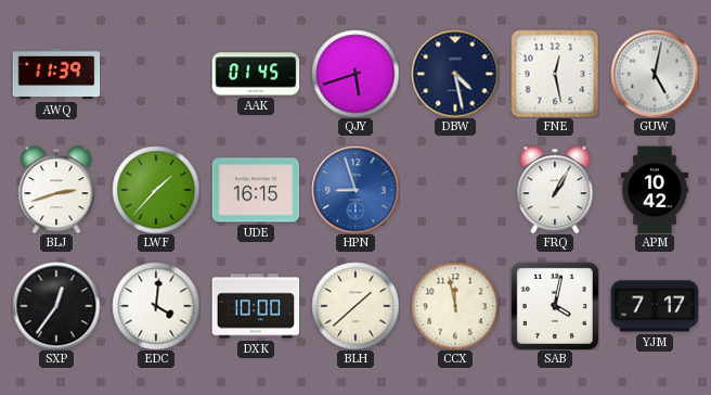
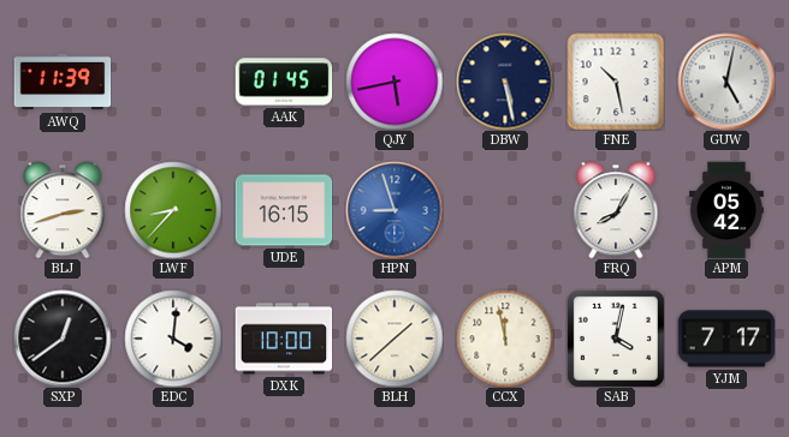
QJY: 5:42 -> 5:43 (394, 82)
DBW: 4:28 -> 5:28 (505, 82)
FNE: 12:28 -> 10:28 (616, 82)
LWF: 1:37 -> 8:37 (173, 210)
FRQ: 1:05 -> 8:05 (616, 210)
APM: 10:42 -> 05:42 (726, 210)
SXP: 12:36 -> 12:39 (63, 339)
